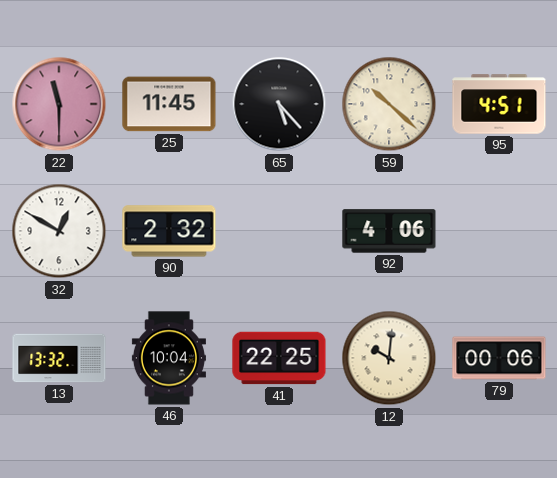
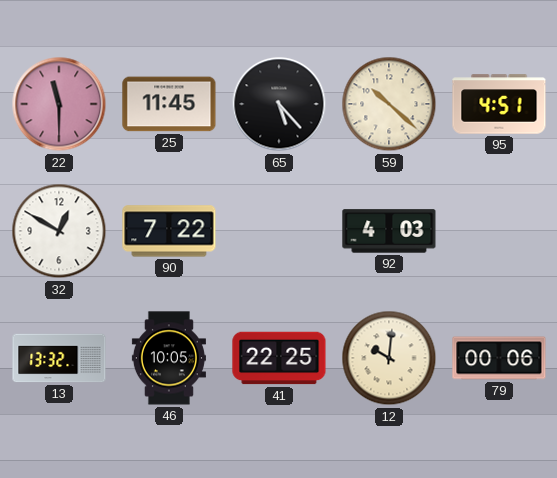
90: 2:32 -> 7:22 (169, 231)
92: 4:06 -> 4:03 (389, 231)
46: 10:04 -> 10:05 (169, 358)
